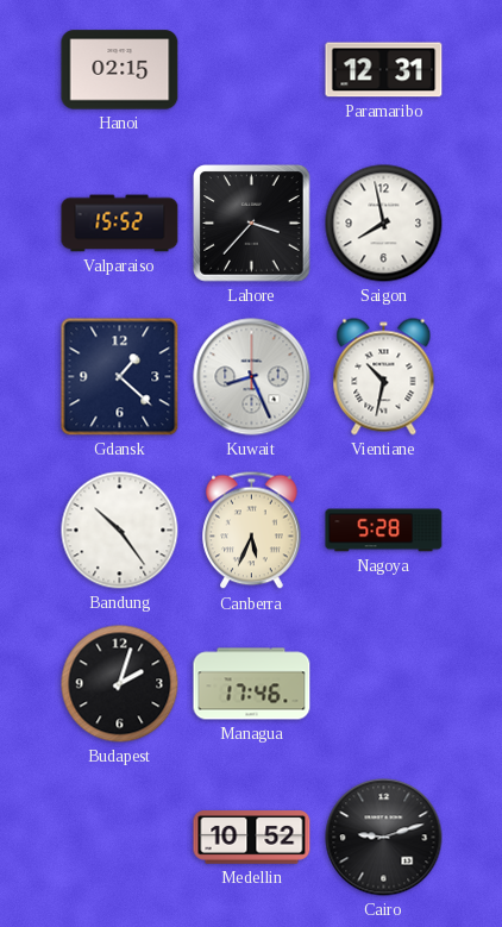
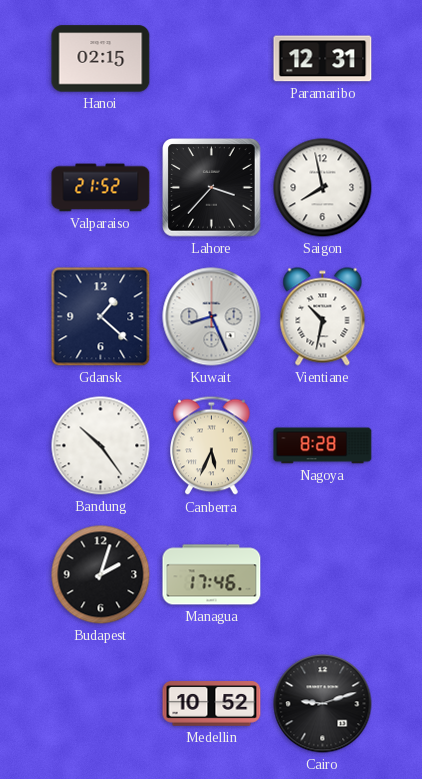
Valparaiso: 15:52 -> 21:52 (101, 188)
Nagoya: 5:28 -> 8:28 (323, 446)
